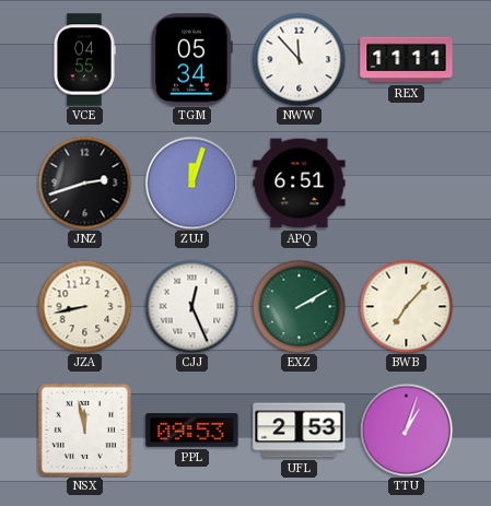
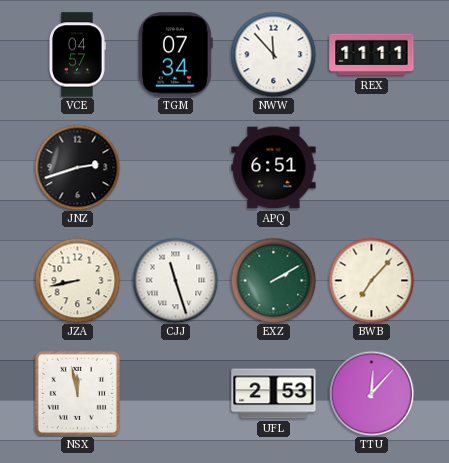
VCE: 04:55 -> 04:57 (78, 55)
TGM: 05:34 -> 07:34 (175, 55)
ZUJ: 12:03 -> none (191, 183)
CJJ: 12:26 -> 11:27 (175, 280)
PPL: 09:53 -> none (192, 431)
TTU: 1:03 -> 12:07 (371, 393)
